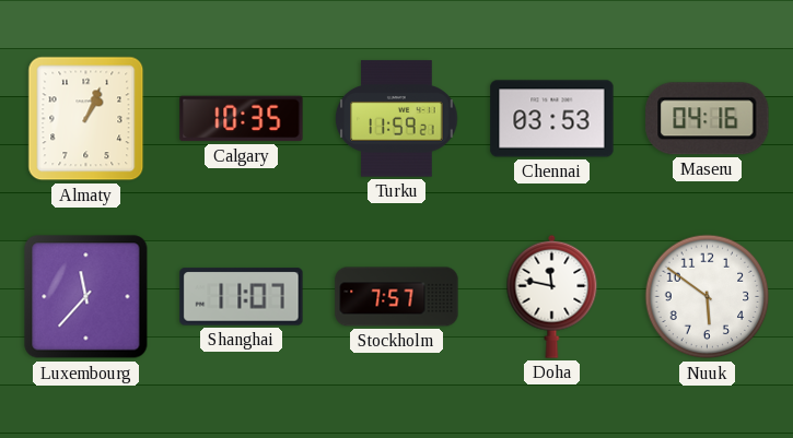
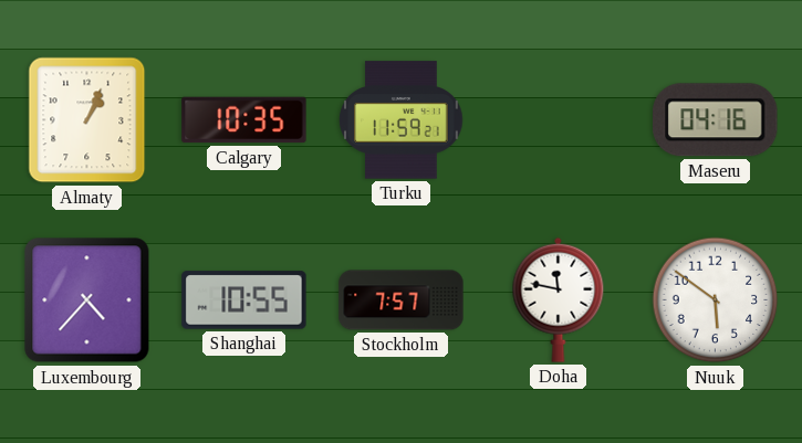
Chennai: 03:53 -> none (552, 119)
Luxembourg: 11:37 -> 4:37 (87, 300)
Shanghai: 11:07 -> 10:55 (244, 300)
